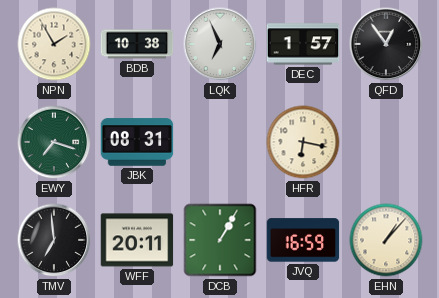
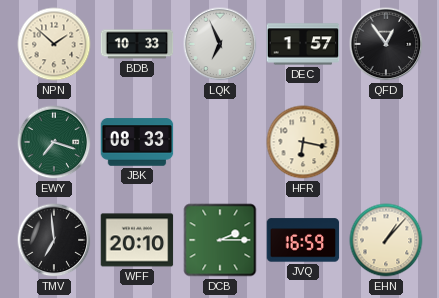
NPN: 1:55 -> 1:52 (54, 44)
BDB: 10:38 -> 10:33 (137, 44)
JBK: 08:31 -> 08:33 (137, 142)
WFF: 20:11 -> 20:10 (137, 240)
DCB: 1:05 -> 2:15 (220, 240)
